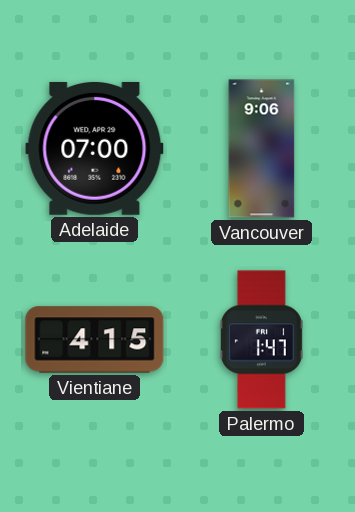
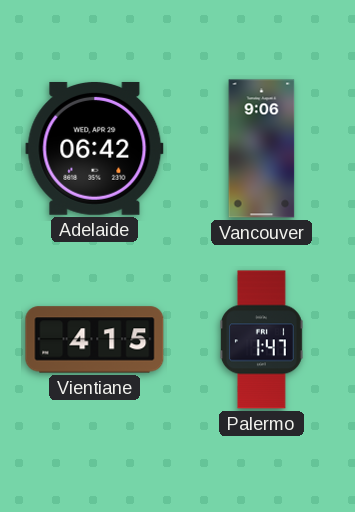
Adelaide: 07:00 -> 06:42 (95, 148)
